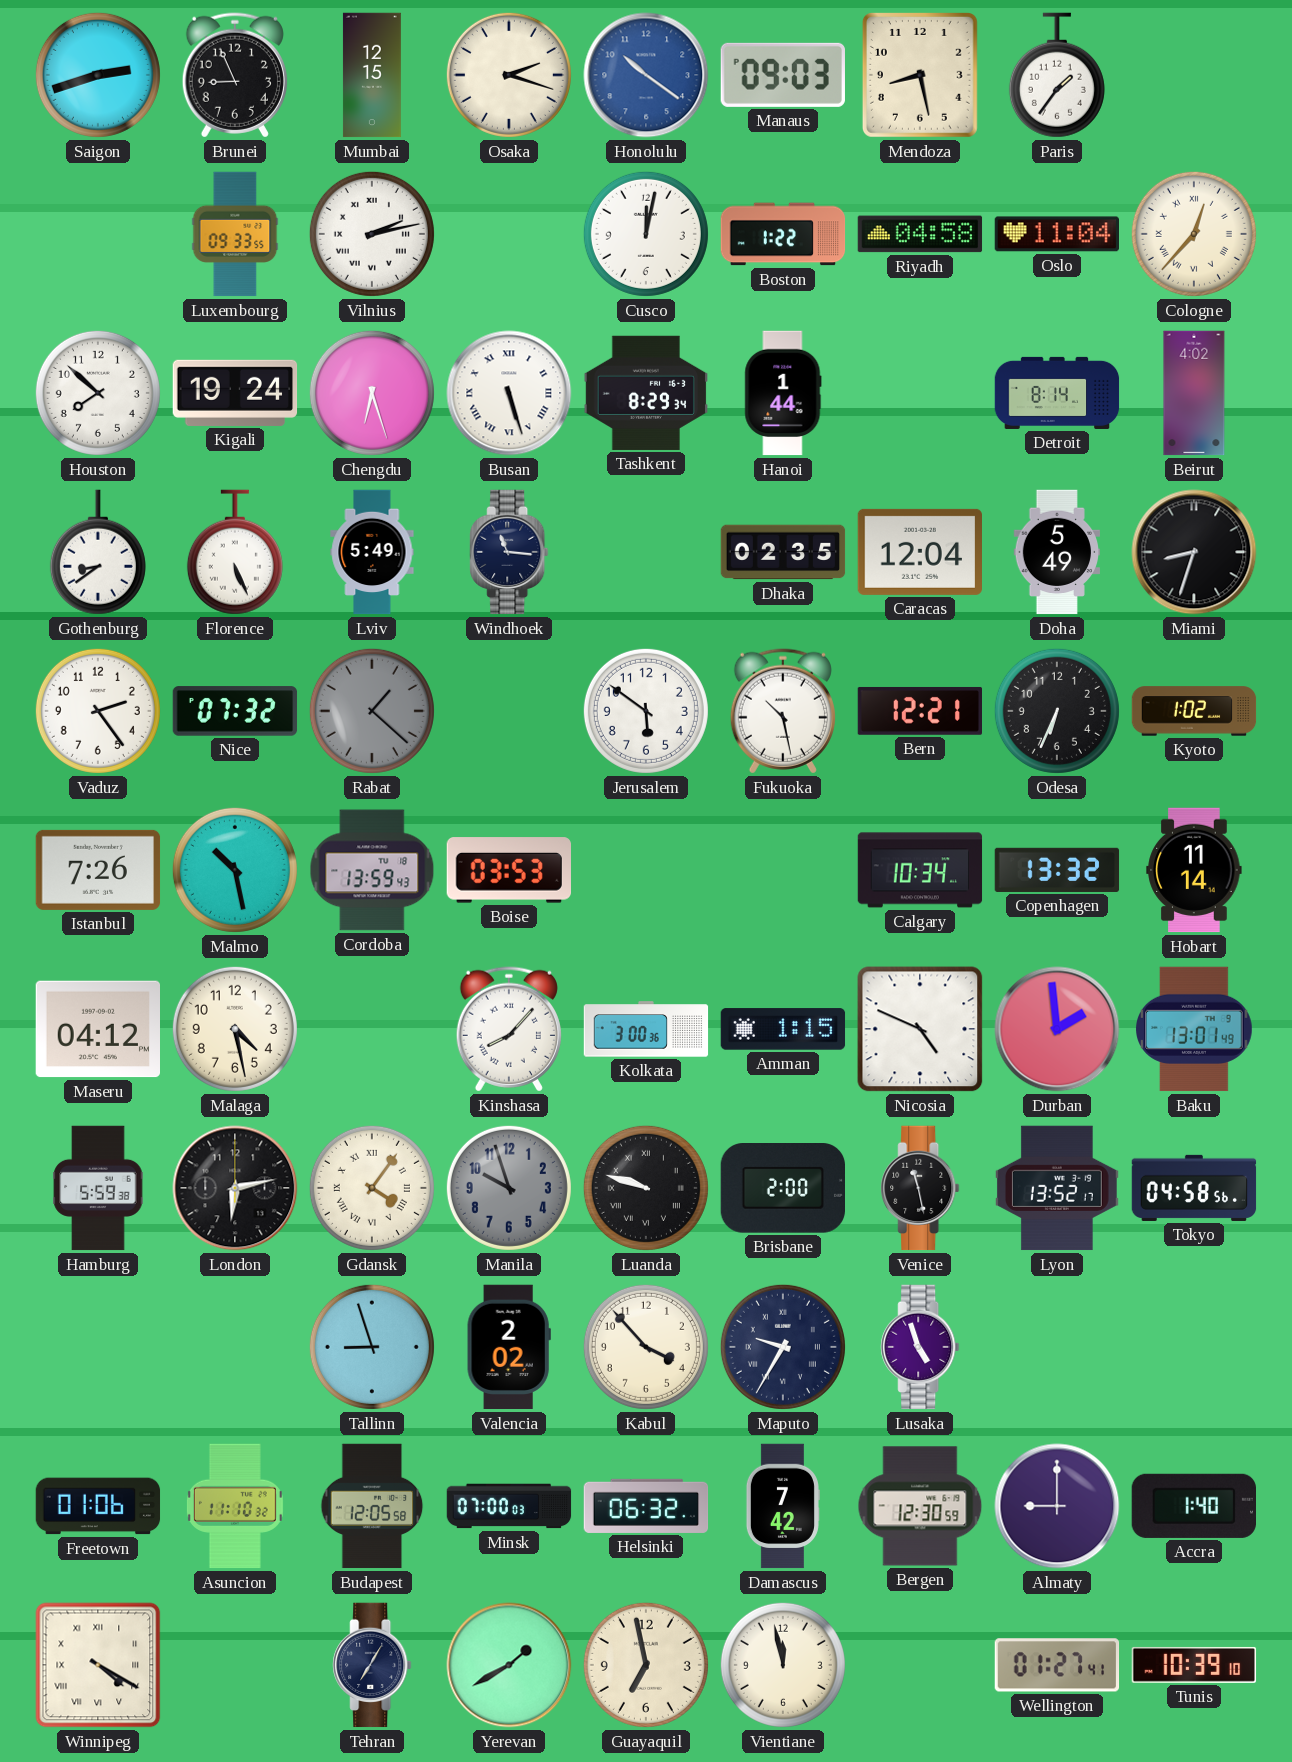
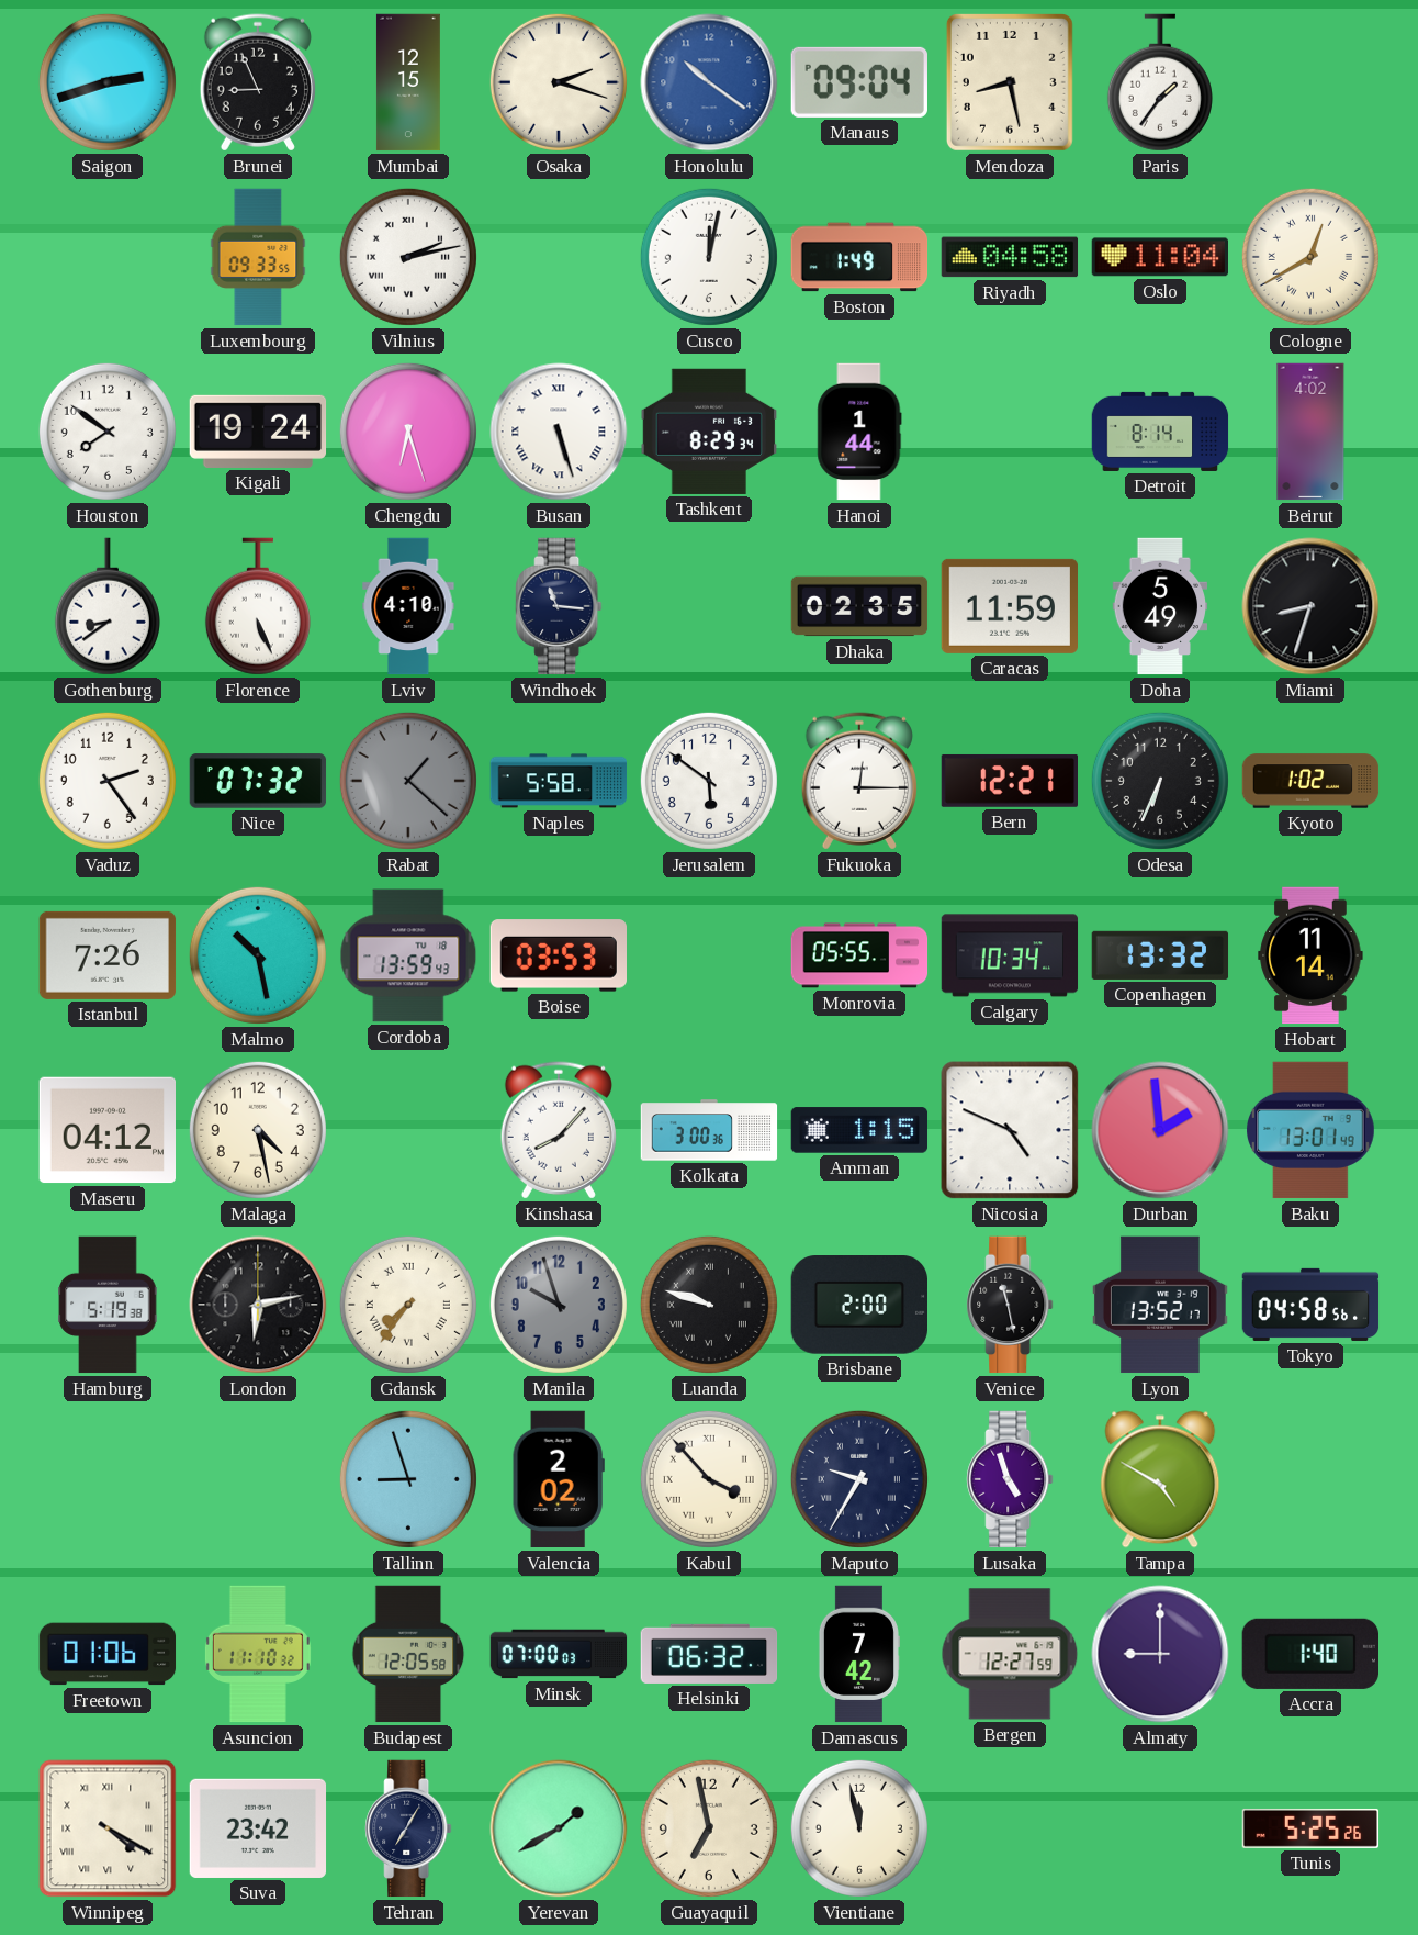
Manaus: 09:03 -> 09:04 (858, 82)
Boston: 1:22 -> 1:49 (859, 257)
Cologne: 12:37 -> 12:40 (1310, 257)
Houston: 7:52 -> 7:51 (108, 432)
Lviv: 5:49 -> 4:10 (408, 606)
Caracas: 12:04 -> 11:59 (1010, 606)
Naples: none -> 5:58 (559, 781)
Fukuoka: 10:28 -> 12:15 (859, 781)
Monrovia: none -> 05:55 (859, 955)
Hamburg: 5:59 -> 5:19 (108, 1305)
Gdansk: 4:06 -> 7:36 (408, 1305)
Kabul numerals: Arabic -> Roman (709, 1479)
Tampa: none -> 4:50 (1160, 1479)
Bergen: 12:30 -> 12:27 (1010, 1654)
Suva: none -> 23:42 (258, 1828)
Wellington: 01:27 -> none (1057, 1665)
Tunis: 10:39 -> 5:25 (1310, 1828)
